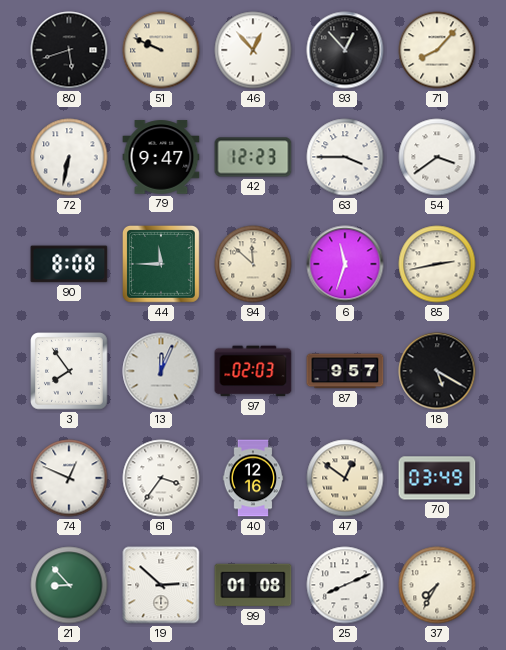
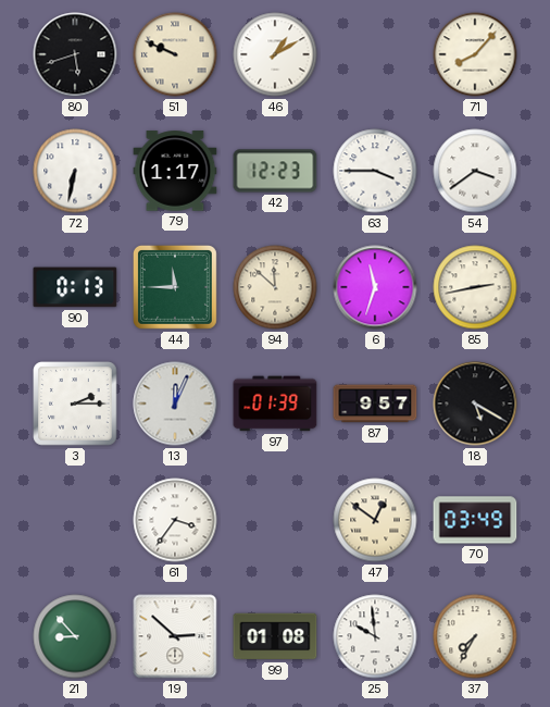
46: 12:53 -> 1:10 (275, 54)
93: 12:53 -> none (345, 50)
79: 9:47 -> 1:17 (175, 171)
90: 8:08 -> 0:13 (75, 287)
3: 7:54 -> 2:15 (75, 404)
97: 02:03 -> 01:39 (275, 404)
74: 12:49 -> none (69, 478)
40: 12:16 -> none (253, 478)
25: 8:11 -> 9:59 (375, 636)
